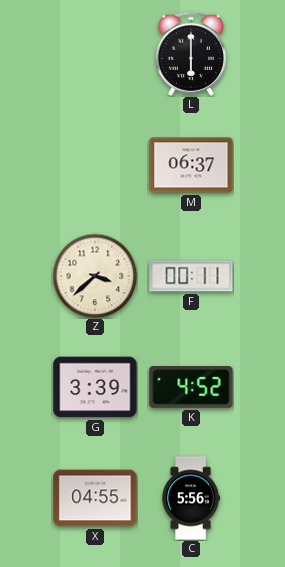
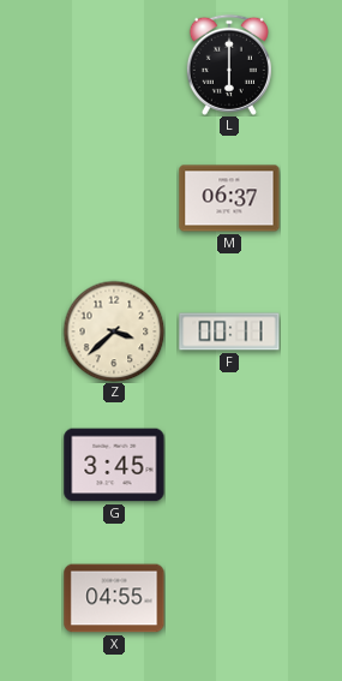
G: 3:39 -> 3:45 (114, 465)
K: 4:52 -> none (191, 388)
C: 5:56 -> none (191, 498)
